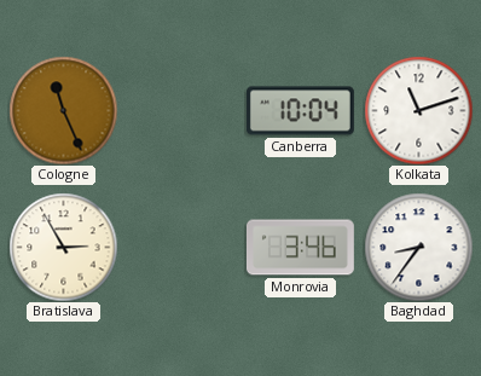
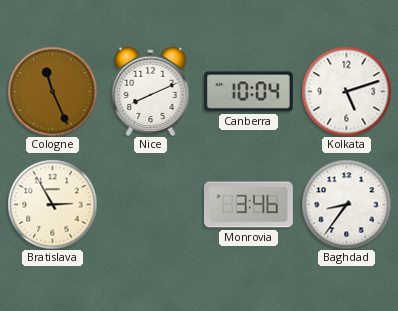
Nice: none -> 8:11 (151, 91)
Kolkata: 11:12 -> 5:12 (346, 91)
